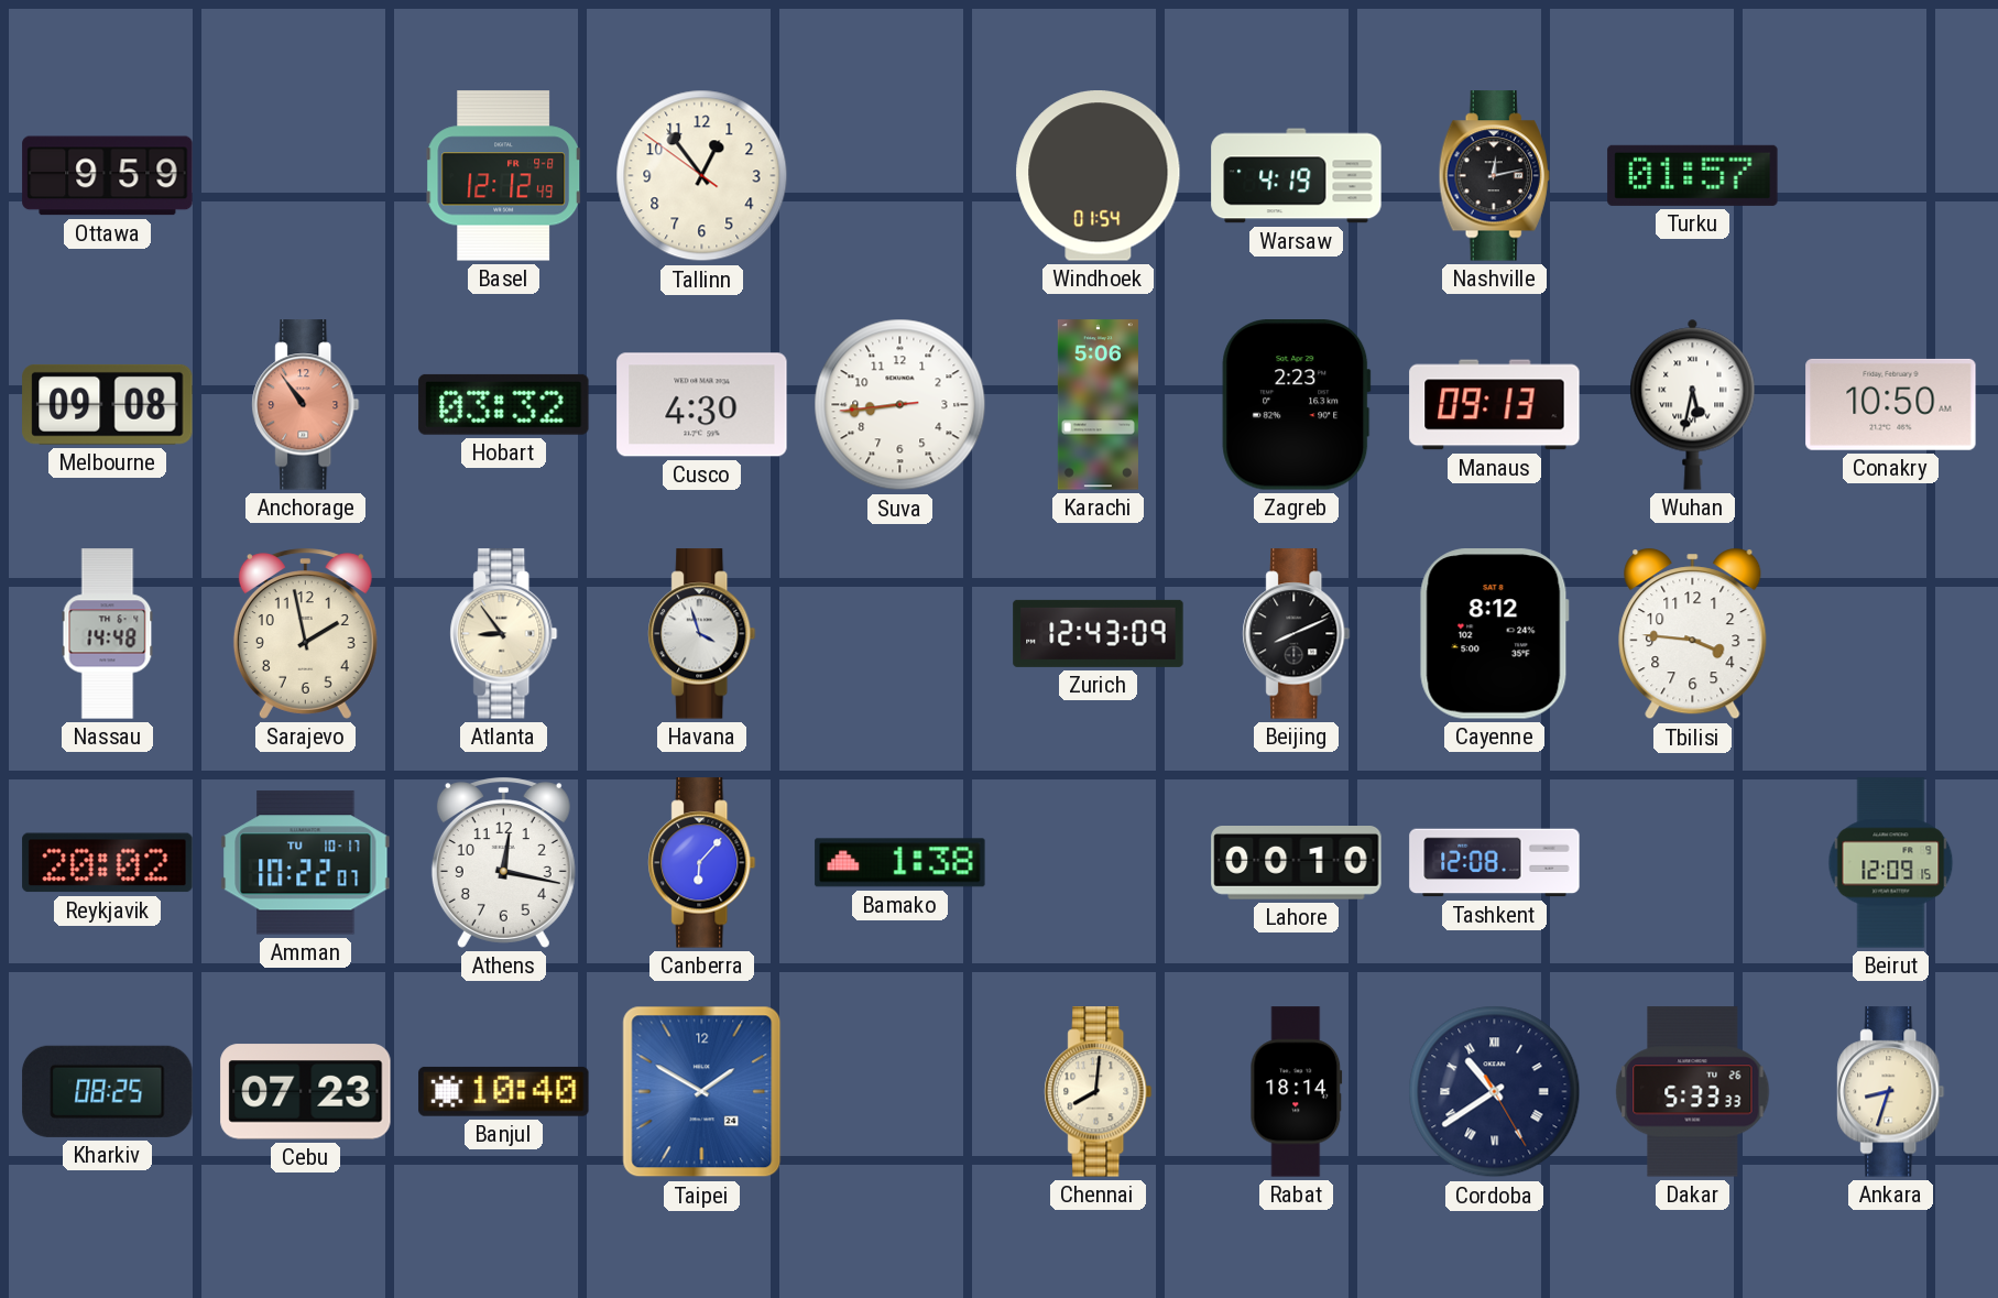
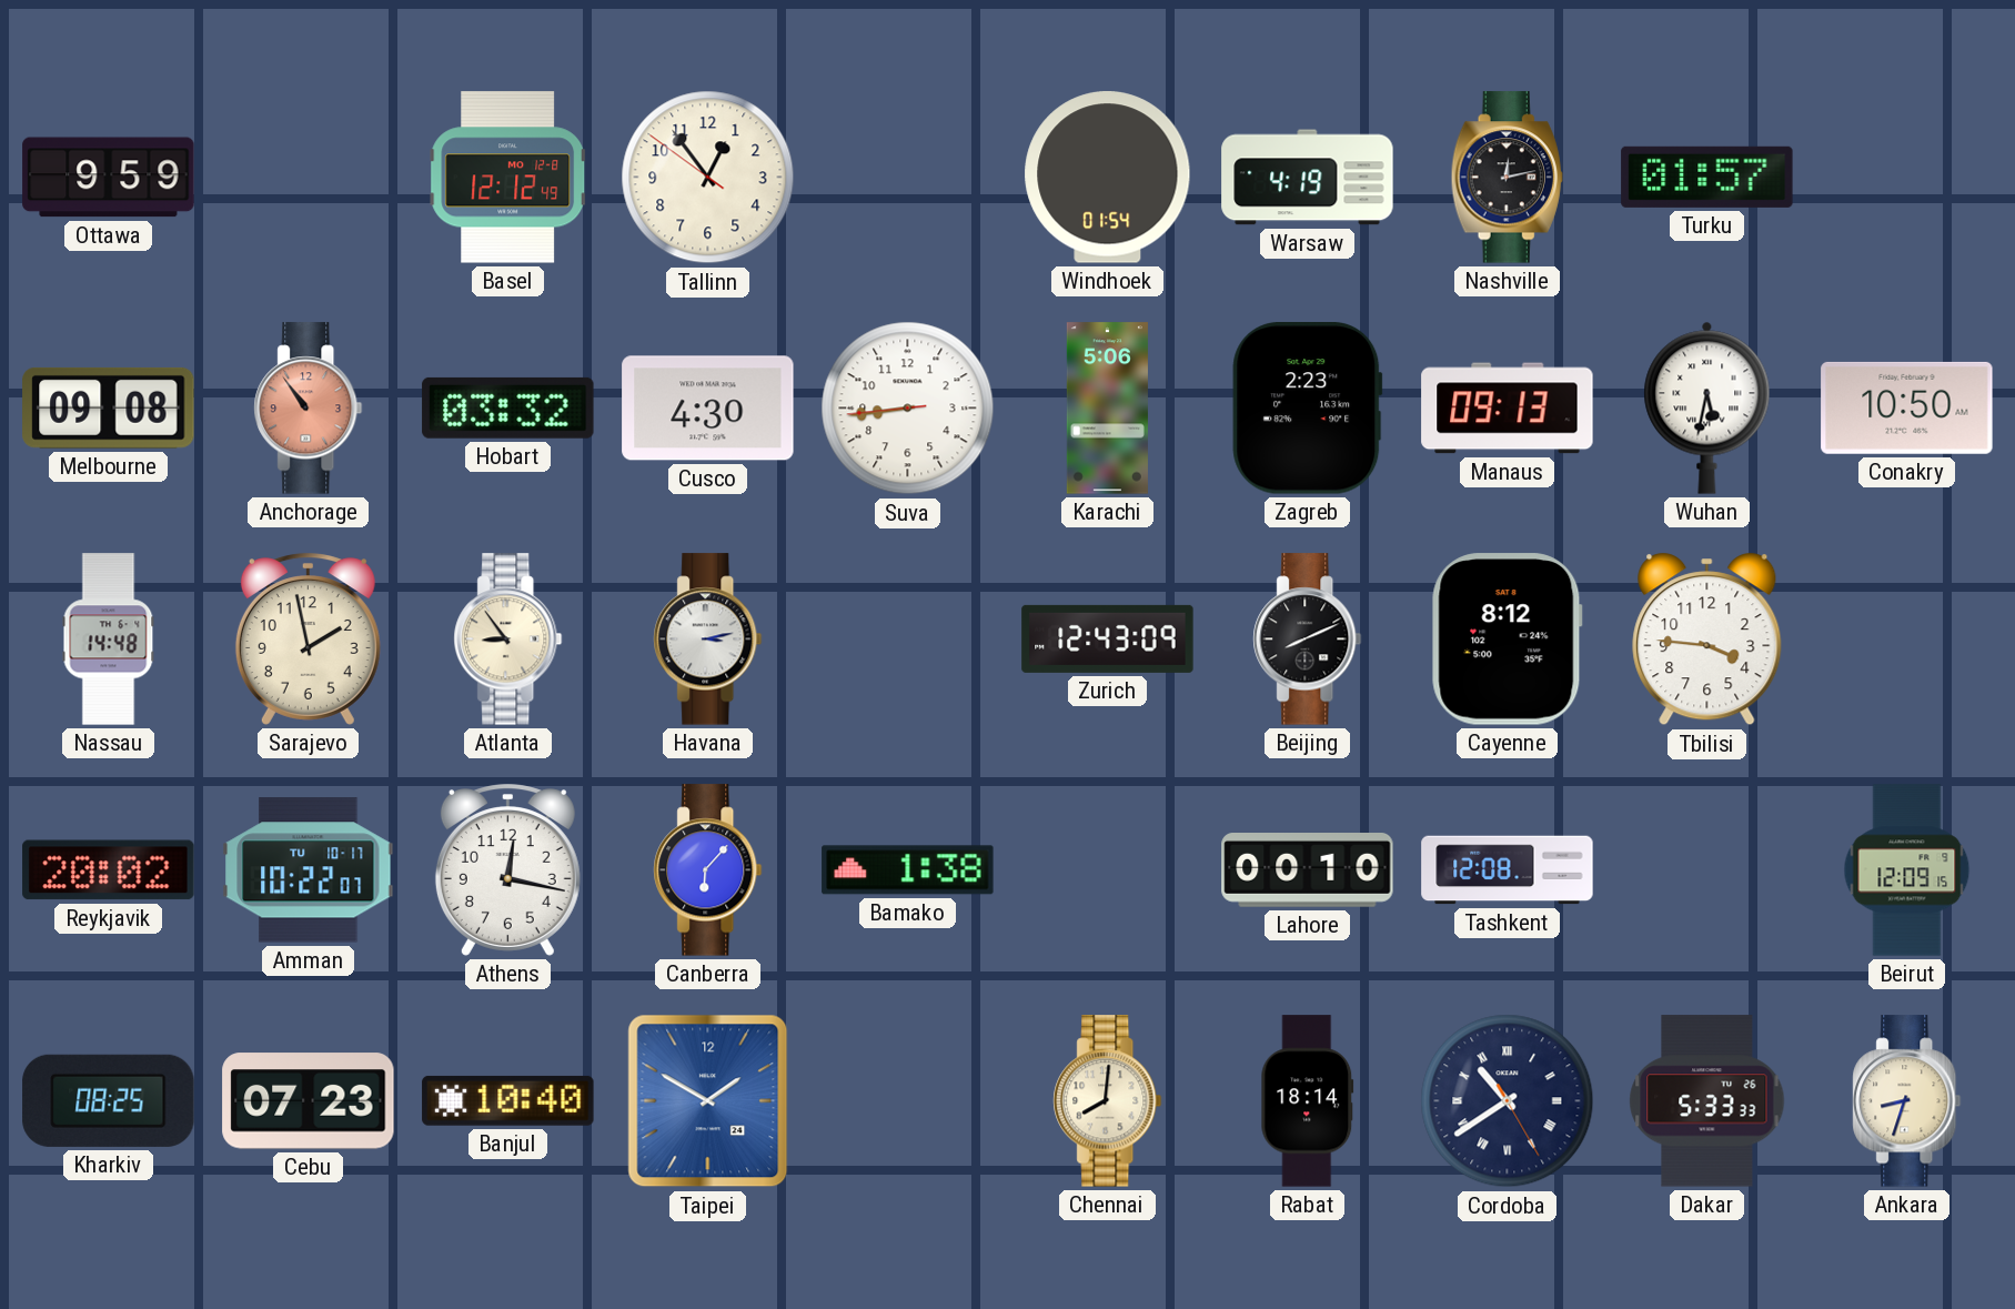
Basel date: FR 9-8 -> MO 12-8 (508, 178)
Havana: 3:57 -> 3:13 (708, 640)
